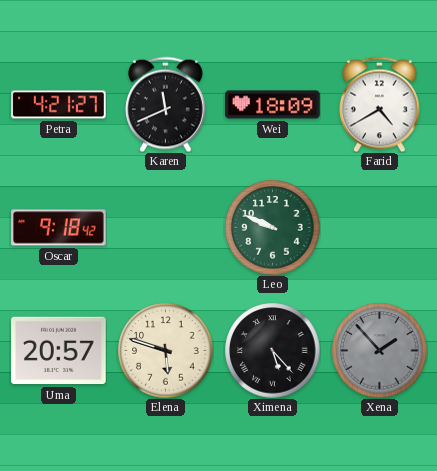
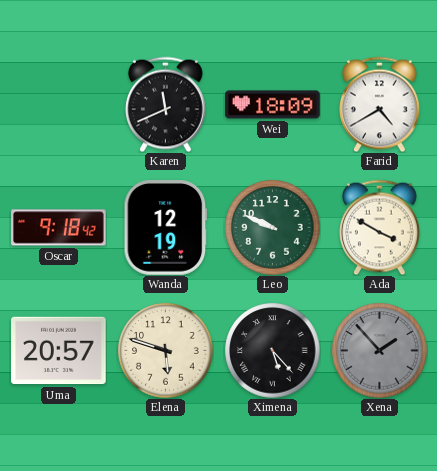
Petra: 4:21 -> none (59, 105)
Wanda: none -> 12:19 (166, 228)
Ada: none -> 3:50 (380, 227)
